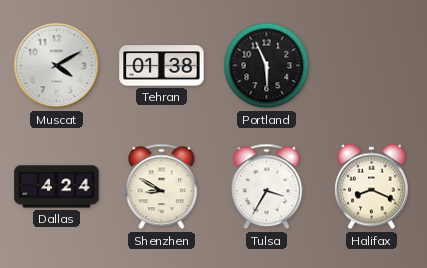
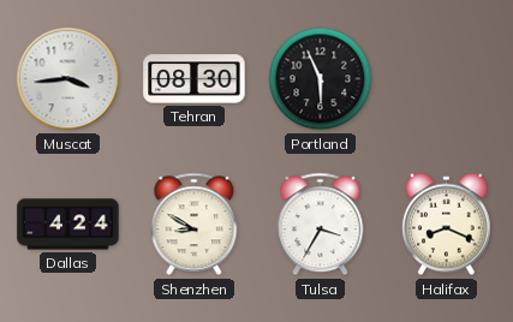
Muscat: 4:10 -> 3:44 (68, 79)
Tehran: 01:38 -> 08:30 (195, 79)
